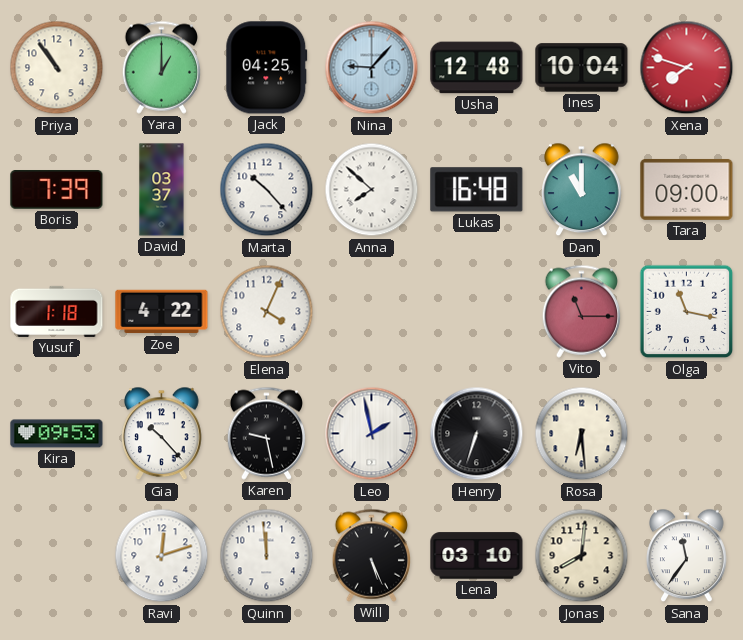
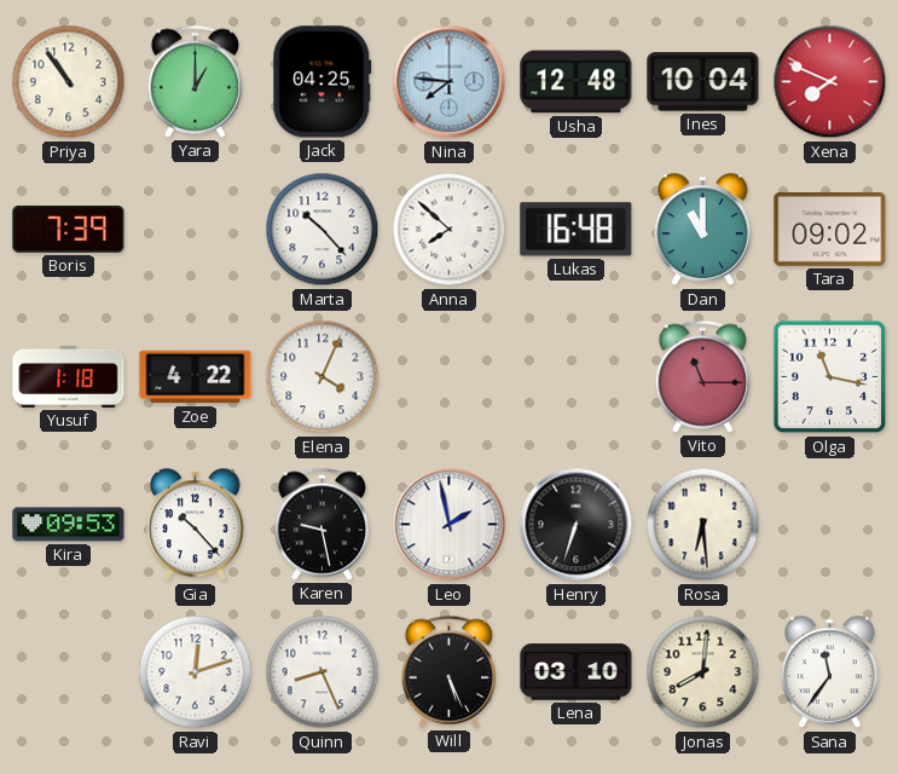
Nina: 9:07 -> 7:46 (450, 82)
Xena: 7:48 -> 7:49 (830, 82)
David: 03:37 -> none (162, 190)
Tara: 09:00 -> 09:02 (830, 229)
Quinn: 11:59 -> 8:26 (323, 672)
